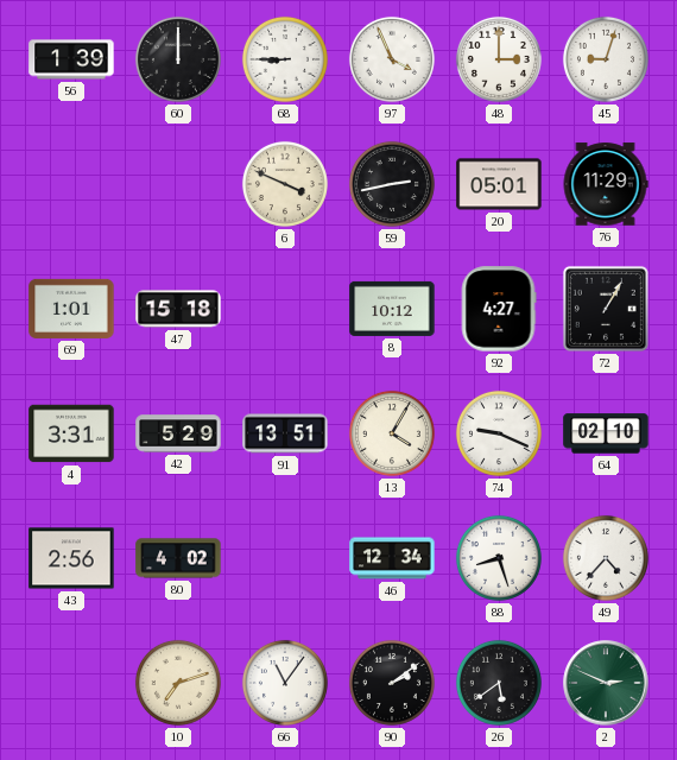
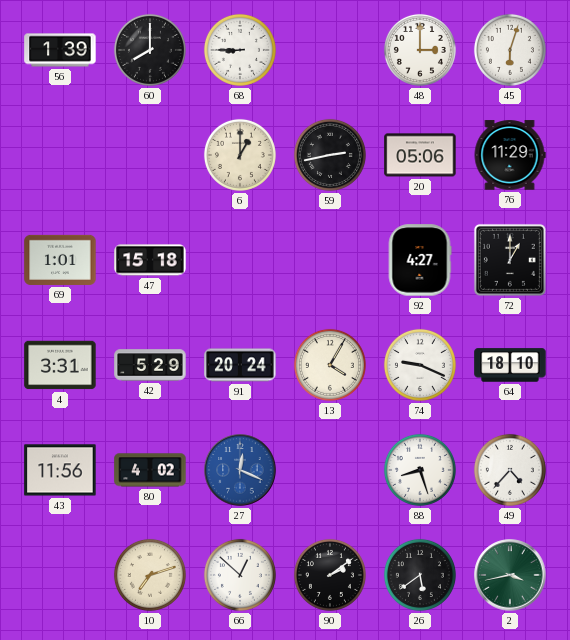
60: 12:00 -> 8:00 (150, 50)
97: 3:56 -> none (392, 59)
45: 9:03 -> 6:03 (510, 50)
6: 3:49 -> 1:00 (240, 155)
20: 05:01 -> 05:06 (420, 155)
8: 10:12 -> none (392, 309)
72: 1:05 -> 1:00 (510, 260)
91: 13:51 -> 20:24 (240, 365)
64: 02:10 -> 18:10 (510, 365)
43: 2:56 -> 11:56 (60, 470)
27: none -> 12:19 (240, 470)
46: 12:34 -> none (392, 558)
66: 11:06 -> 12:52 (240, 575)
2: 2:49 -> 3:43 (510, 575)
